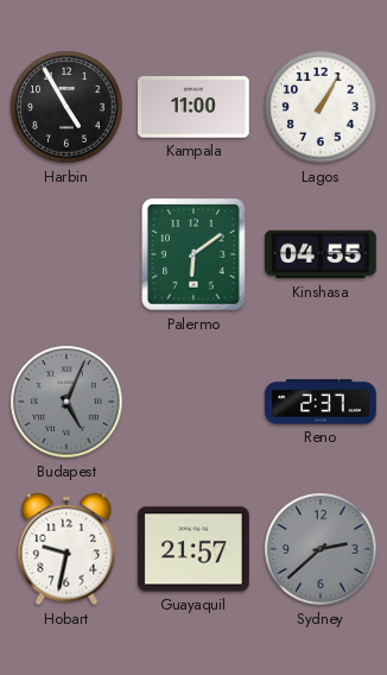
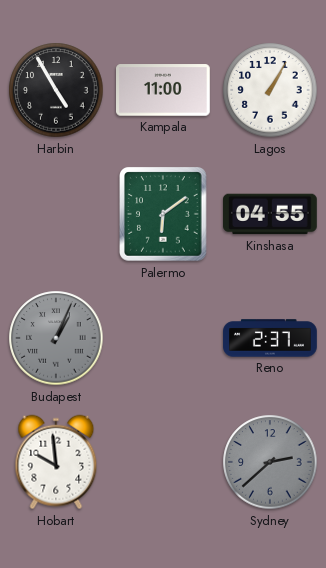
Budapest: 5:04 -> 1:04 (56, 338)
Hobart: 9:32 -> 9:59 (56, 462)
Guayaquil: 21:57 -> none (195, 549)
